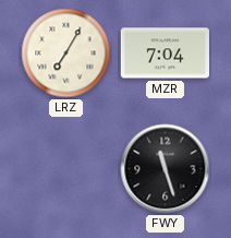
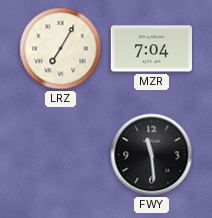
FWY: 11:27 -> 11:29 (152, 155)
